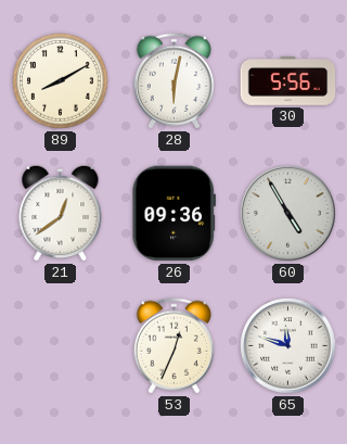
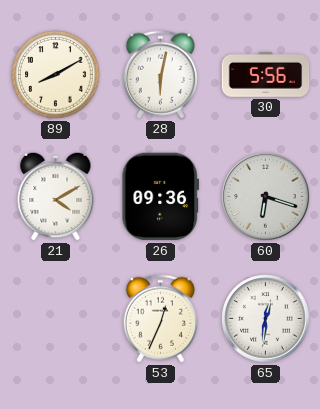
21: 12:39 -> 4:10 (56, 196)
60: 4:55 -> 6:18 (266, 197)
65: 11:48 -> 12:31 (266, 319)
